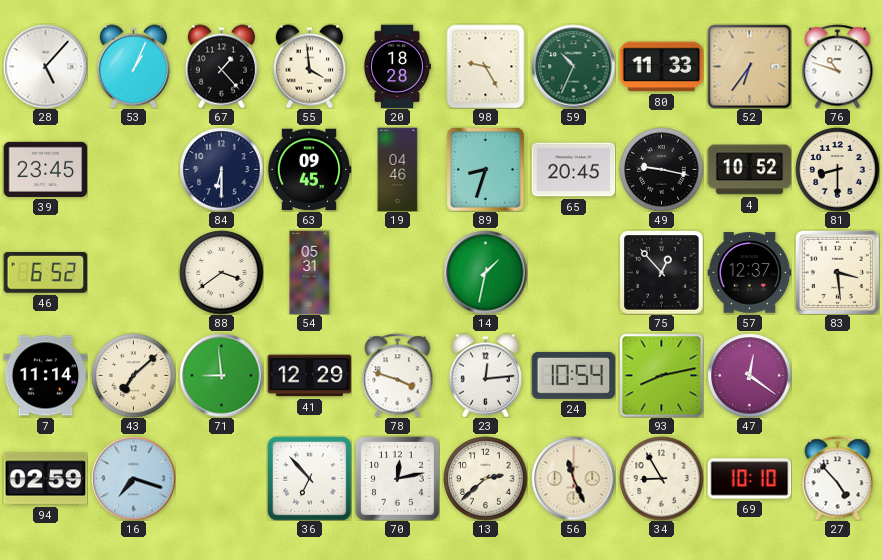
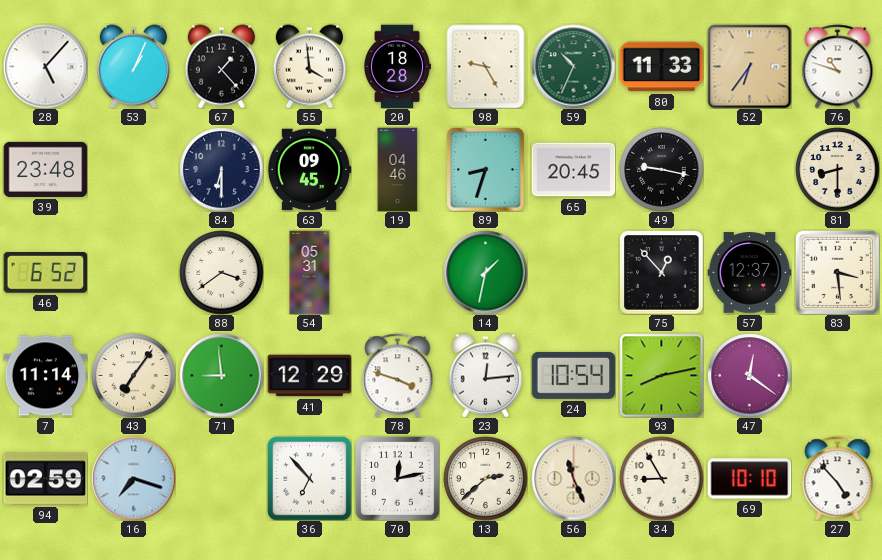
39: 23:45 -> 23:48 (45, 169)
4: 10:52 -> none (749, 170)
43: 7:08 -> 7:06 (133, 375)
